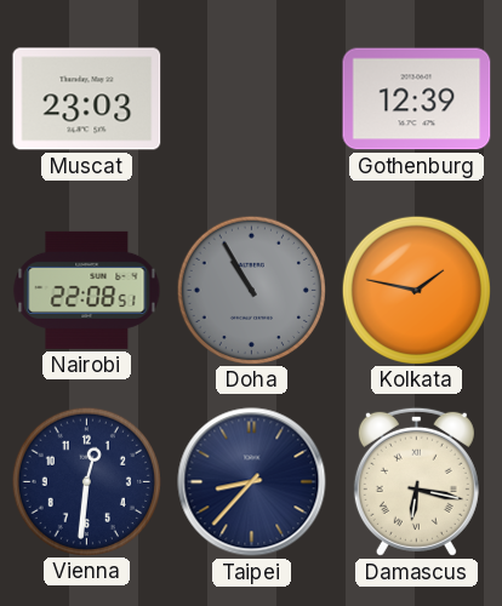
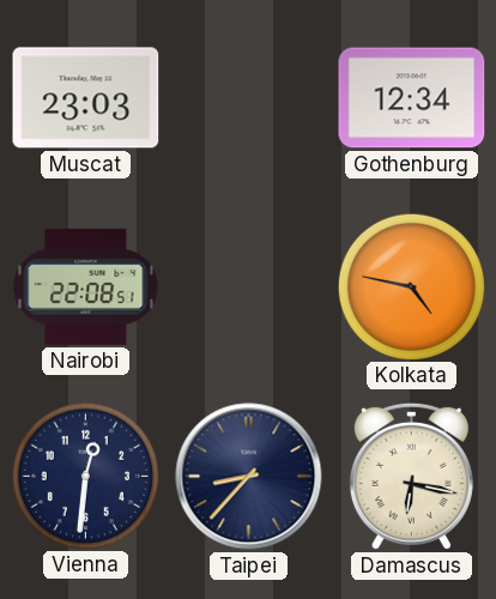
Gothenburg: 12:39 -> 12:34 (412, 98)
Doha: 10:55 -> none (251, 290)
Kolkata: 1:47 -> 4:47 (411, 286)
